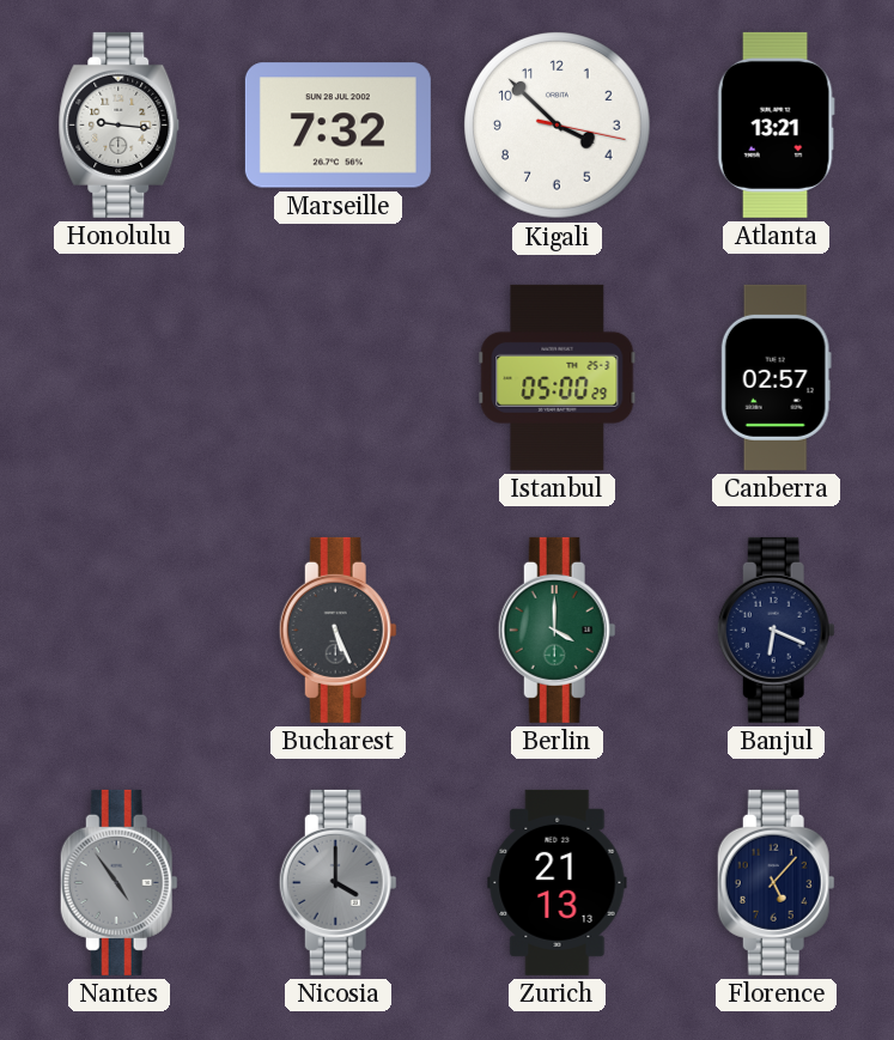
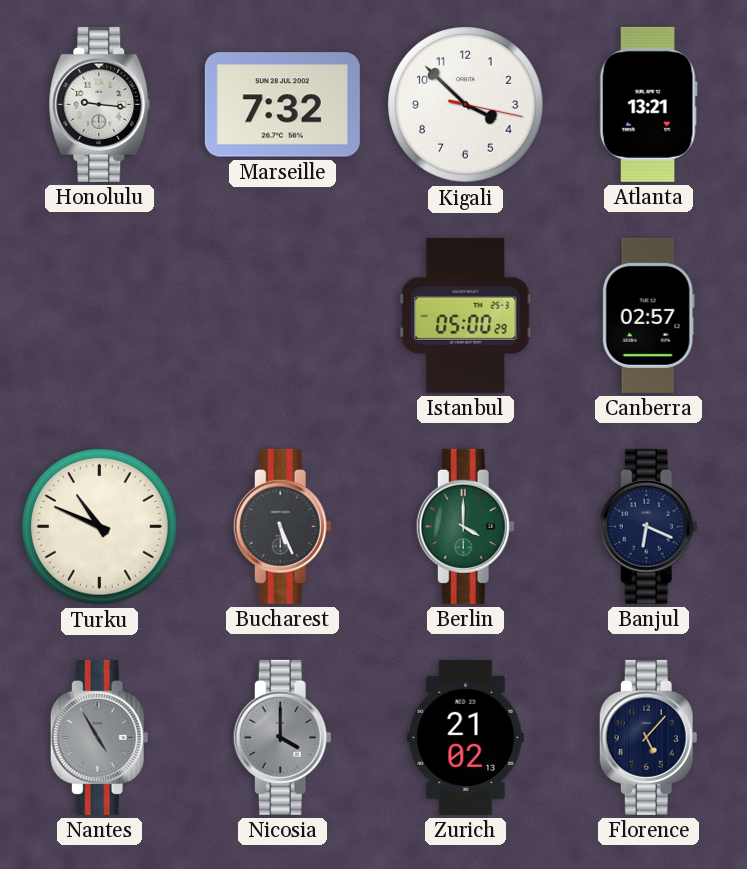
Turku: none -> 10:49 (100, 527)
Nantes: 4:54 -> 4:55 (99, 737)
Zurich: 21:13 -> 21:02 (466, 737)
